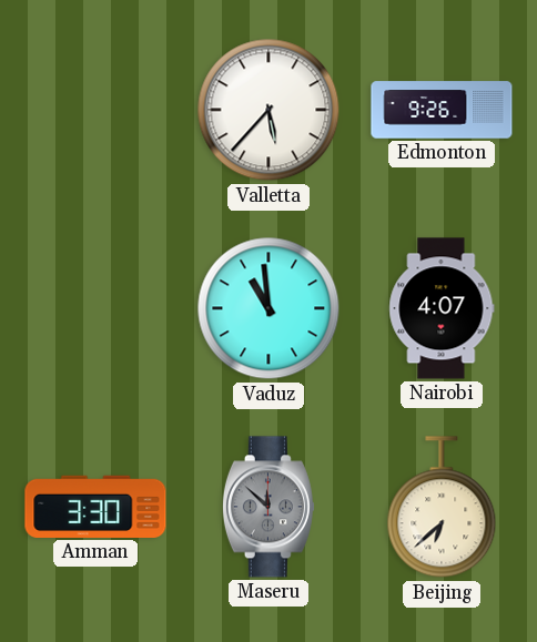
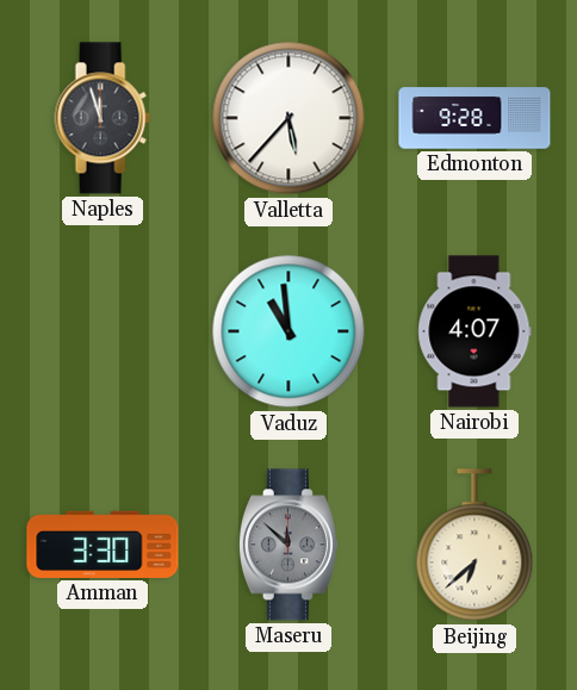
Naples: none -> 11:57 (103, 118)
Edmonton: 9:26 -> 9:28 (474, 118)
